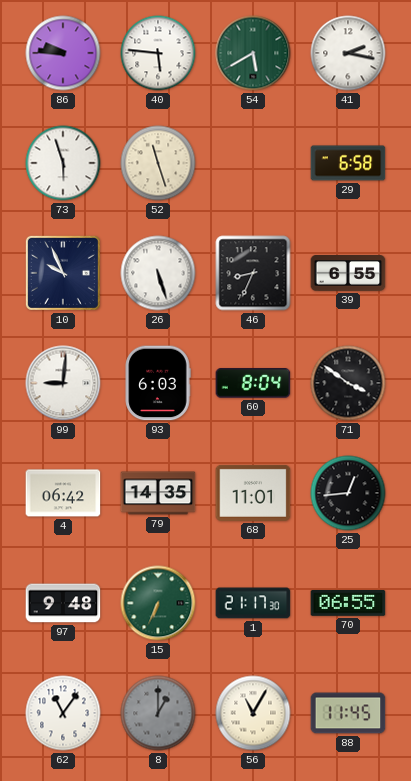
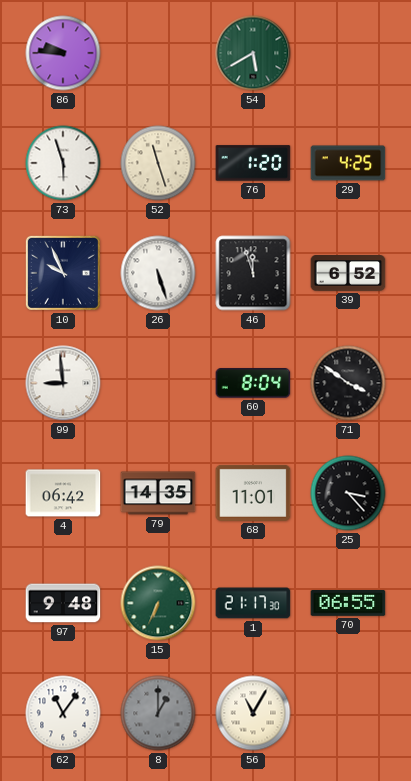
40: 5:46 -> none (158, 53)
41: 2:17 -> none (348, 53)
76: none -> 1:20 (253, 163)
29: 6:58 -> 4:25 (348, 163)
46: 8:34 -> 11:57 (253, 273)
39: 6:55 -> 6:52 (348, 274)
99: 9:01 -> 8:59 (63, 383)
93: 6:03 -> none (158, 383)
25: 12:44 -> 3:23 (348, 493)
88: 11:45 -> none (348, 713)
